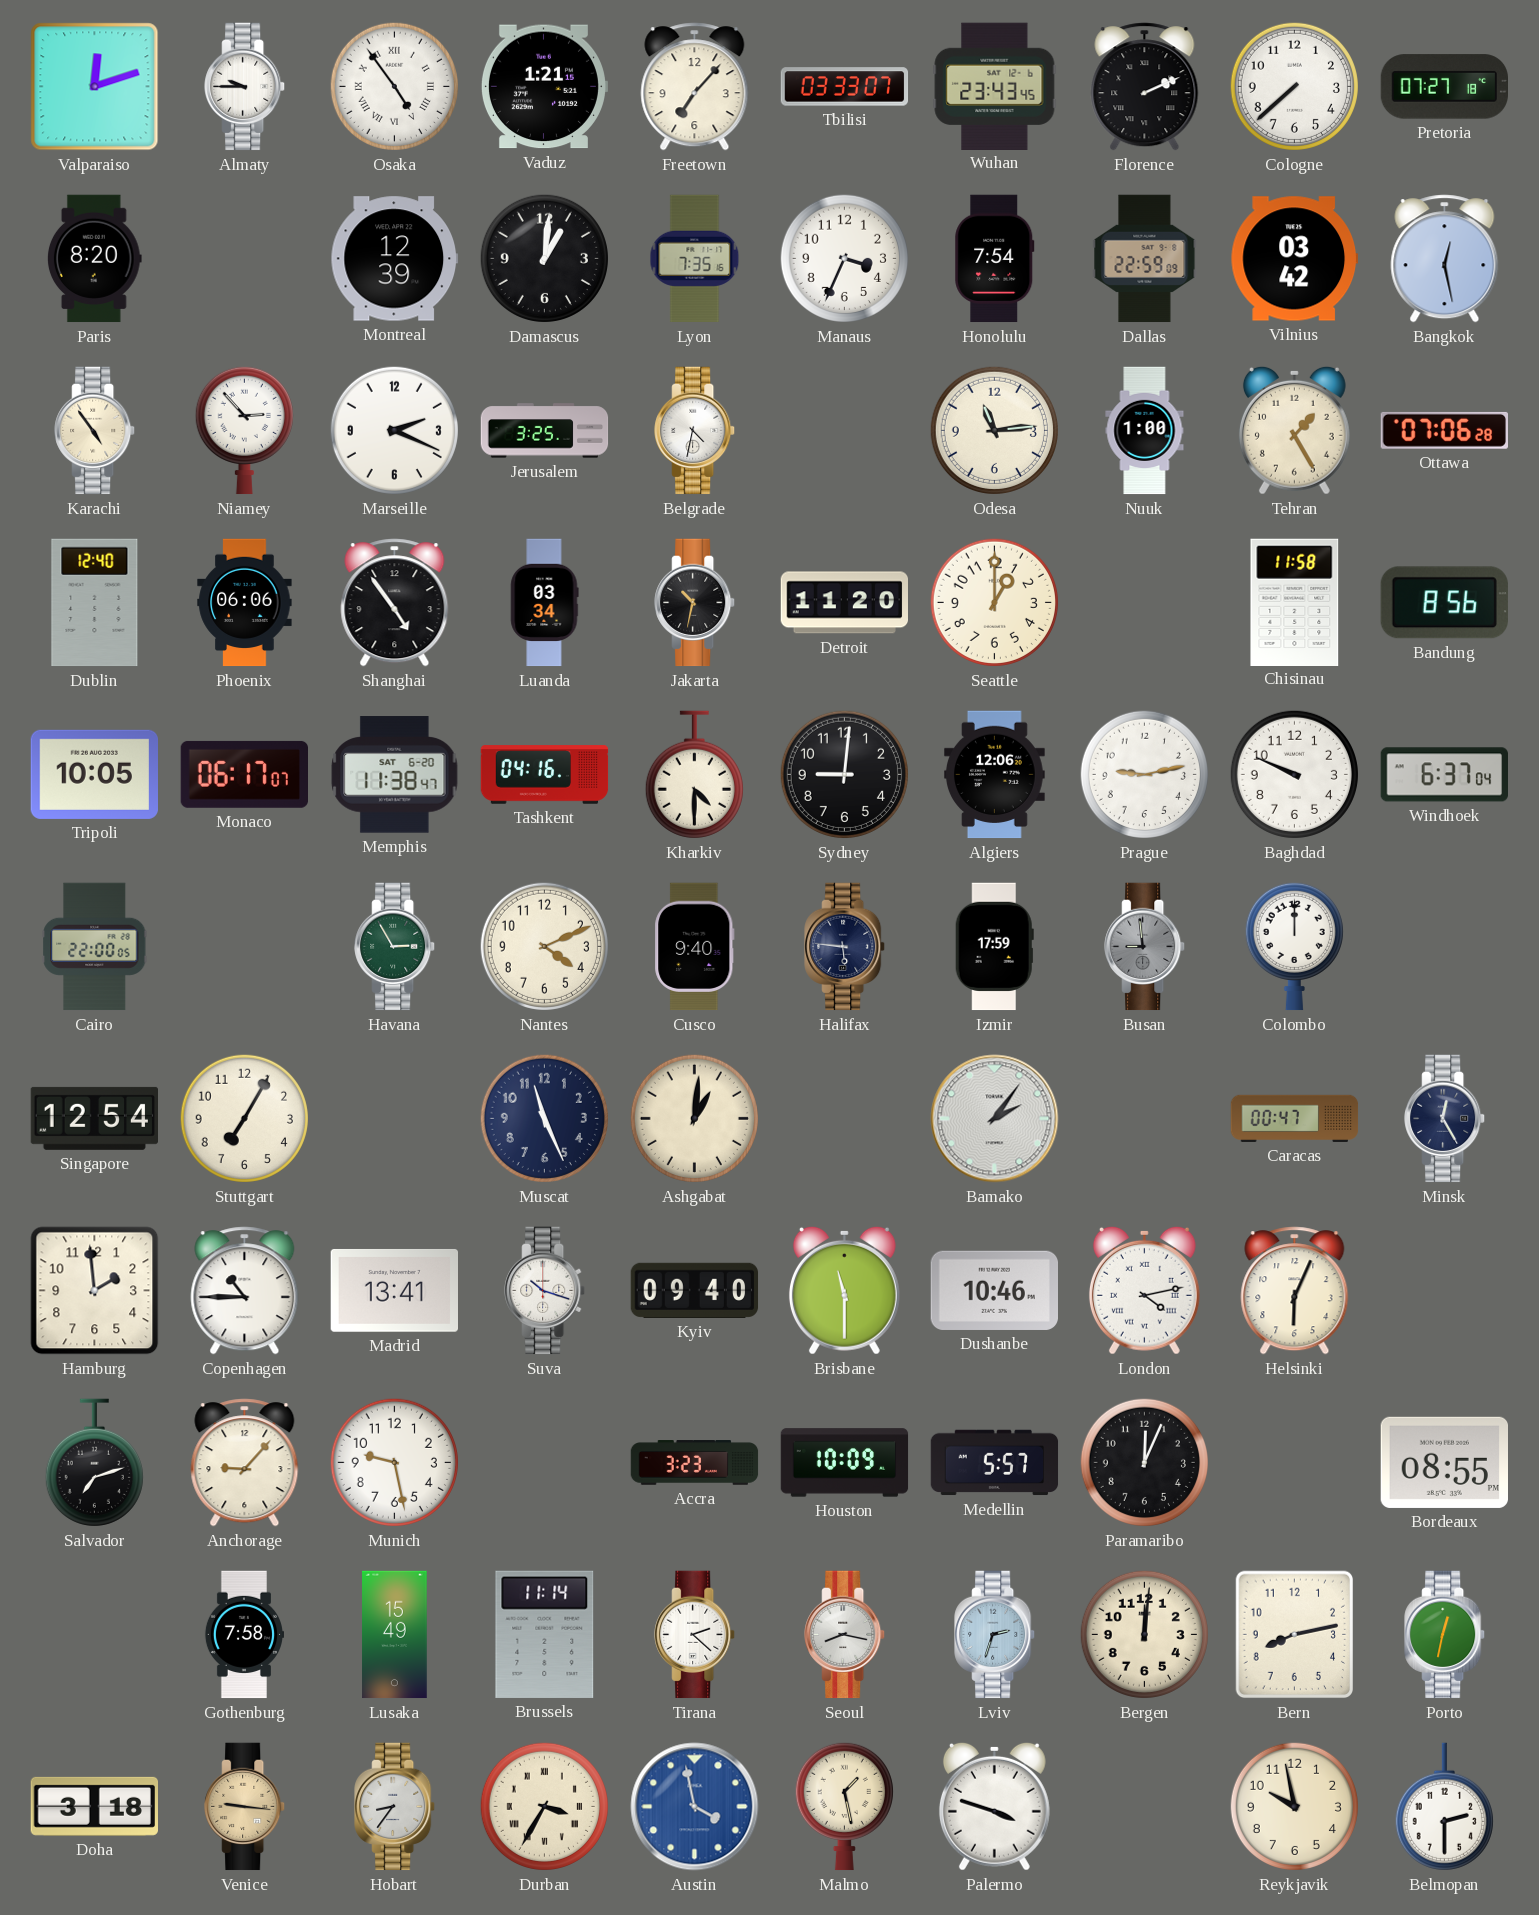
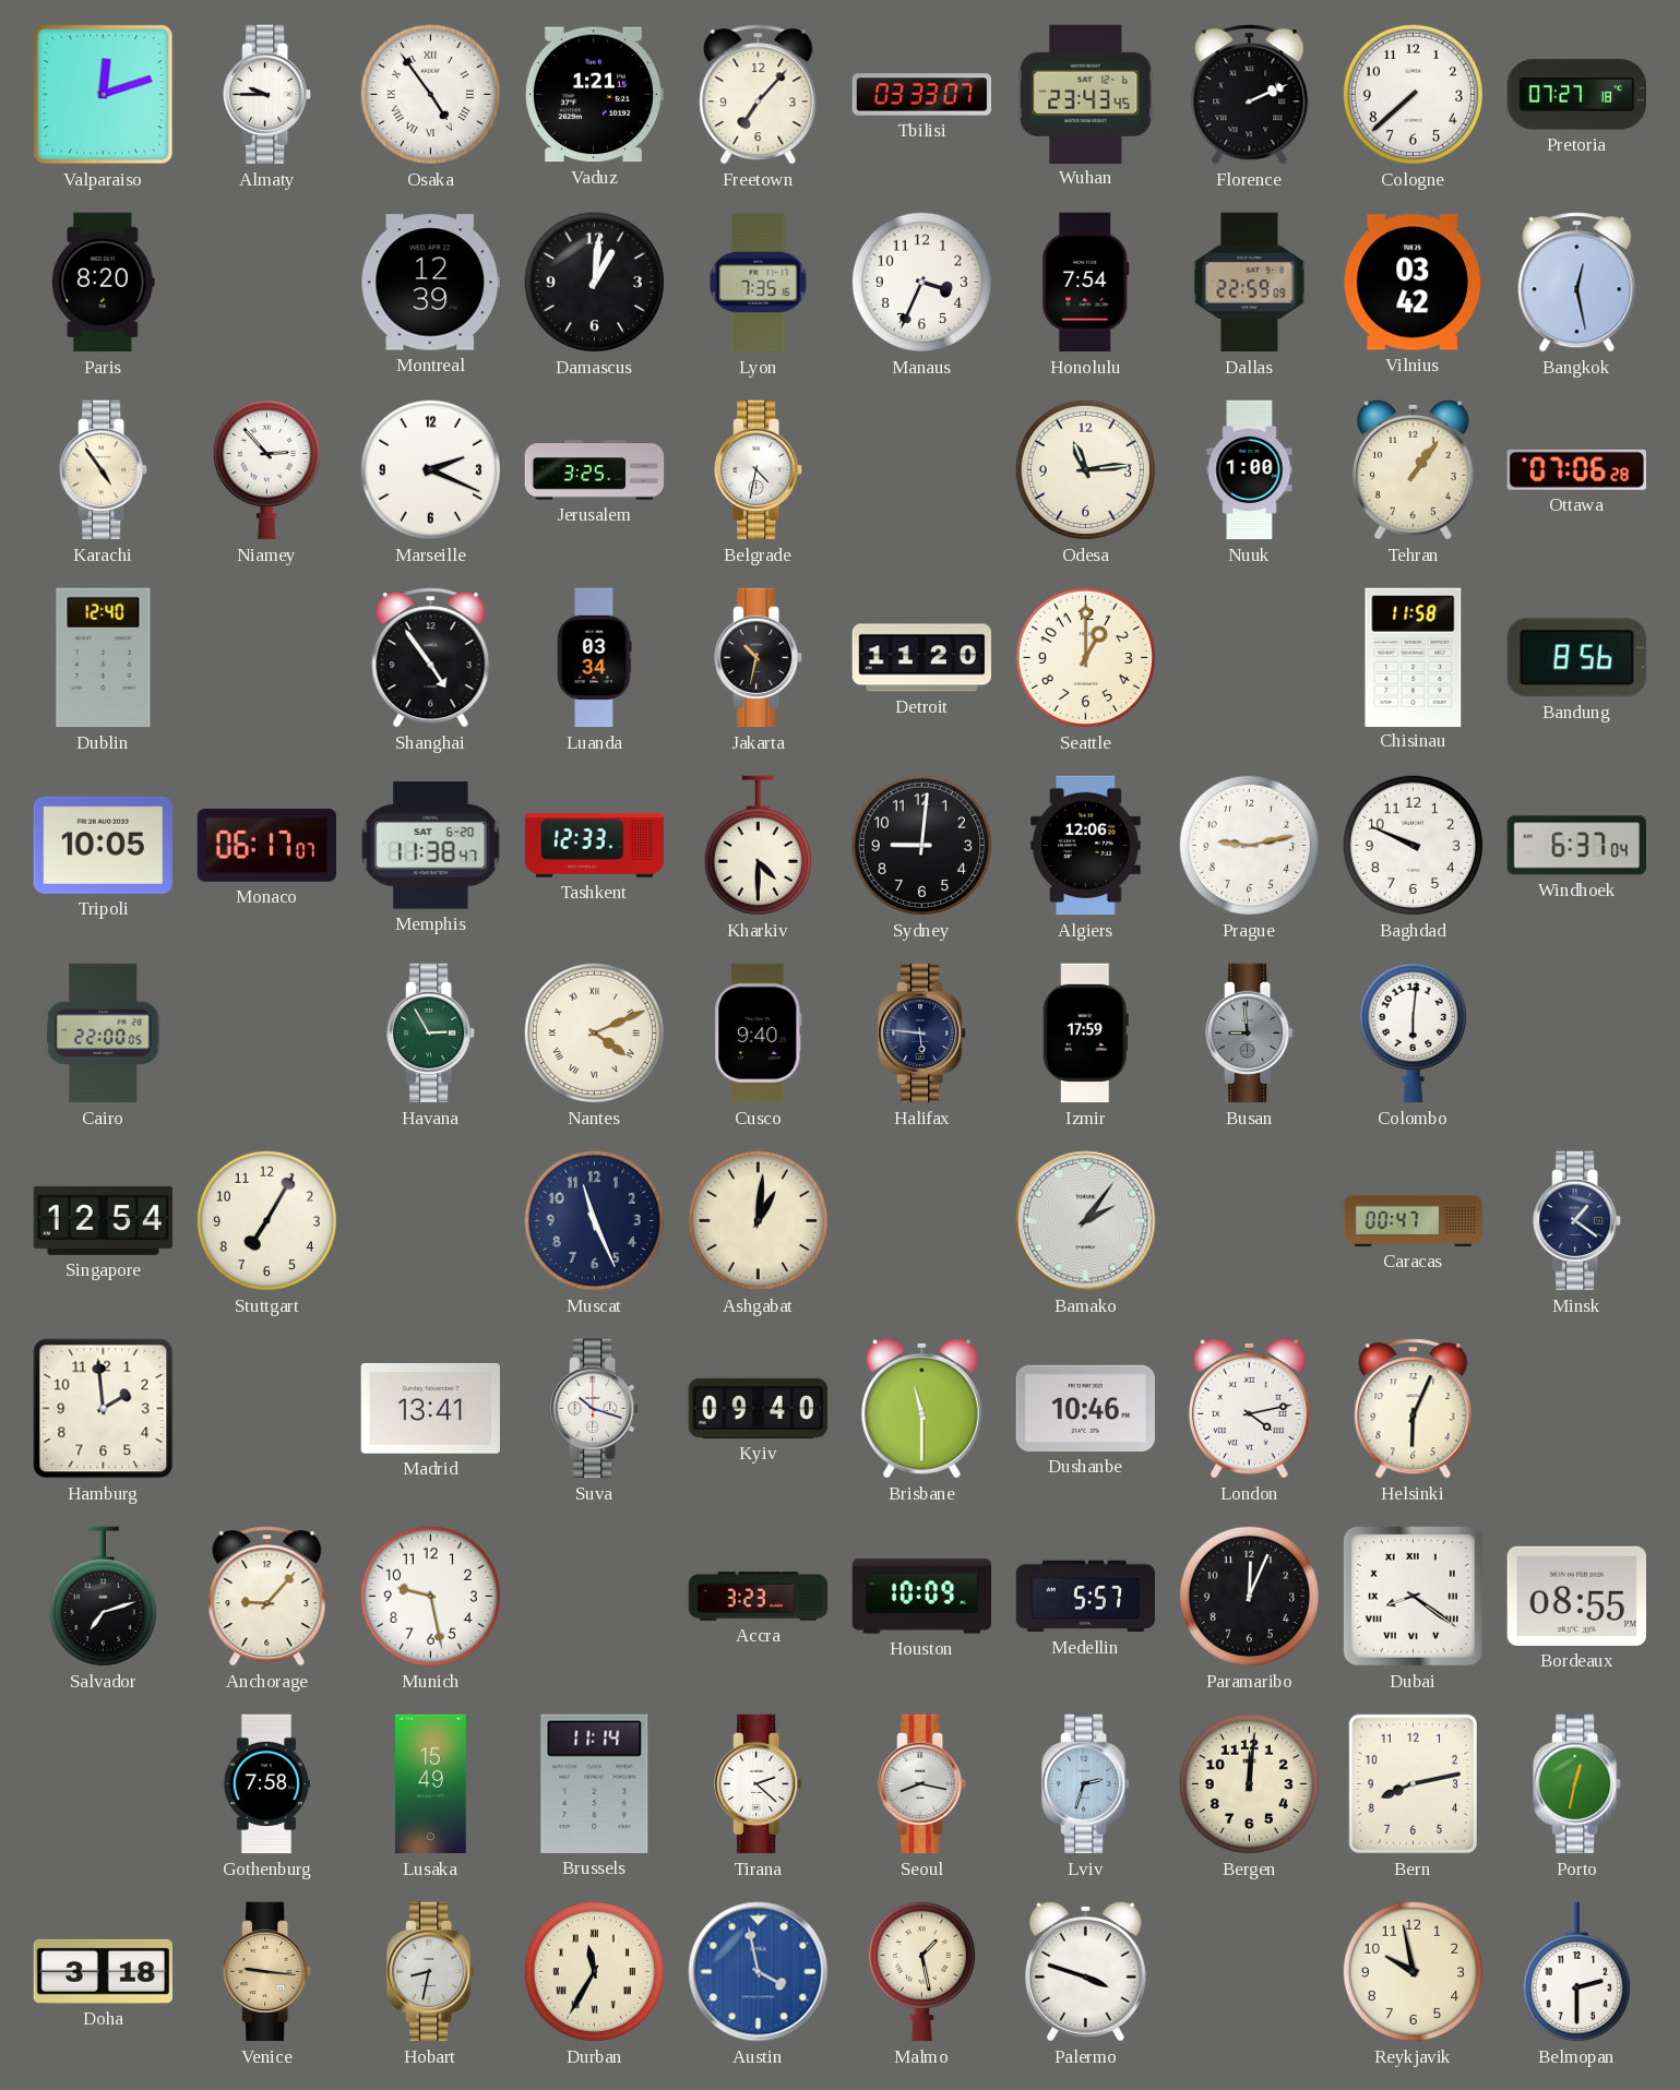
Tehran: 1:25 -> 1:06 (1413, 469)
Phoenix: 06:06 -> none (245, 603)
Tashkent: 04:16 -> 12:33 (595, 846)
Nantes numerals: Arabic -> Roman (594, 1032)
Colombo: 12:00 -> 6:01 (1413, 1032)
Minsk: 12:25 -> 1:21 (1577, 1221)
Copenhagen: 10:45 -> none (245, 1291)
Dubai: none -> 8:21 (1413, 1596)
Hobart: 8:36 -> 8:32 (431, 1972)
Durban: 3:35 -> 11:35 (594, 1971)
